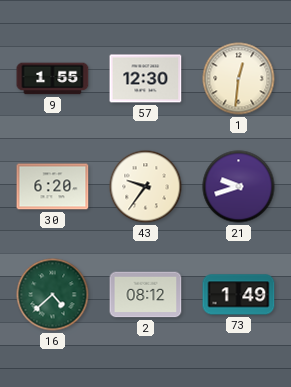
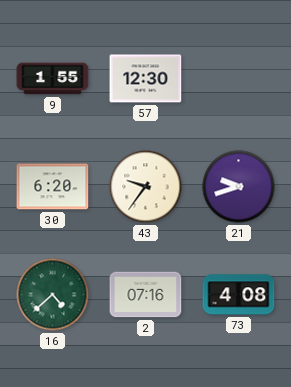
1: 12:31 -> none (239, 79)
2: 08:12 -> 07:16 (146, 295)
73: 1:49 -> 4:08 (239, 295)
